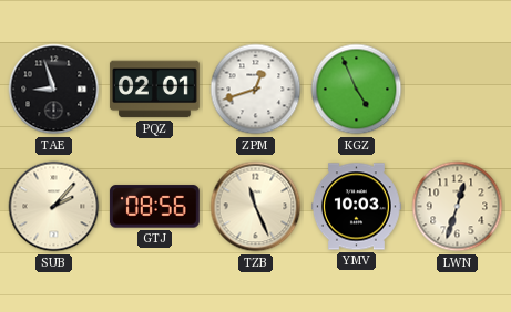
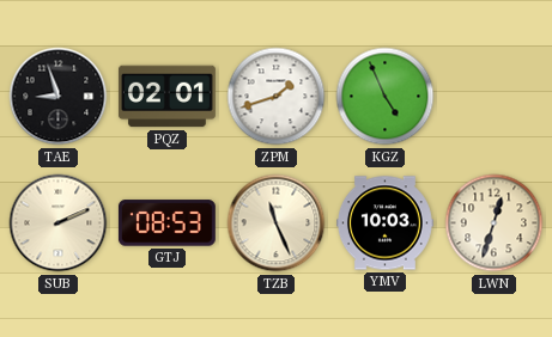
ZPM: 12:42 -> 1:42 (277, 97)
SUB: 2:07 -> 2:11 (59, 223)
GTJ: 08:56 -> 08:53 (166, 223)
